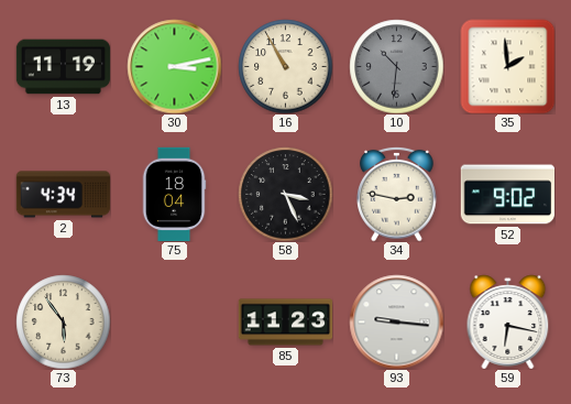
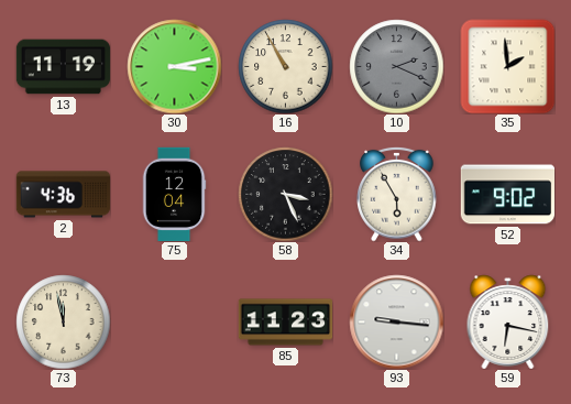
10: 10:31 -> 2:19 (396, 66)
2: 4:34 -> 4:36 (63, 195)
75: 18:04 -> 12:04 (174, 194)
34: 2:47 -> 5:55 (397, 194)
73: 5:54 -> 11:58 (63, 321)
